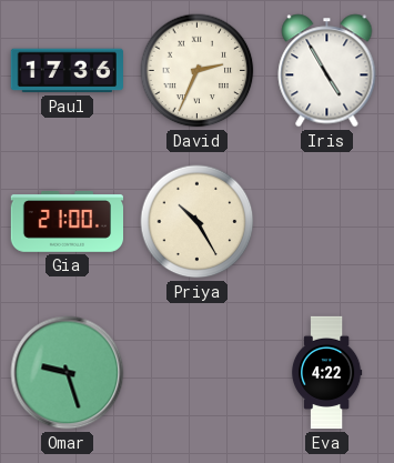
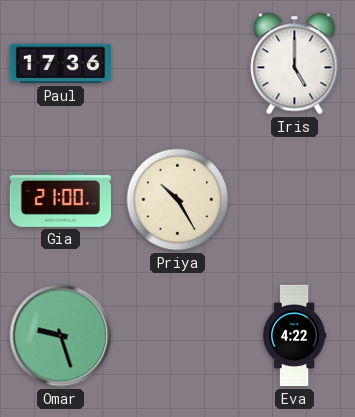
David: 2:34 -> none (198, 71)
Iris: 4:55 -> 5:00 (295, 64)
